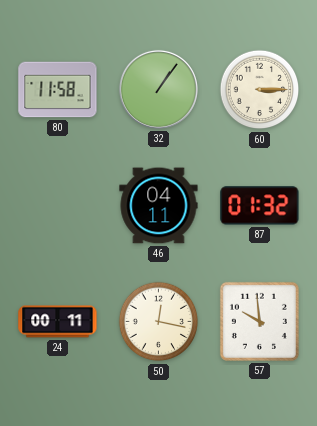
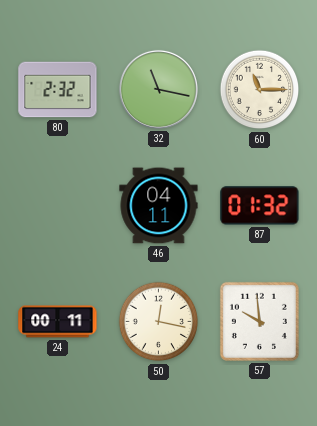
80: 11:58 -> 2:32 (58, 90)
32: 1:06 -> 11:17 (158, 89)
60: 3:15 -> 11:15 (260, 90)
